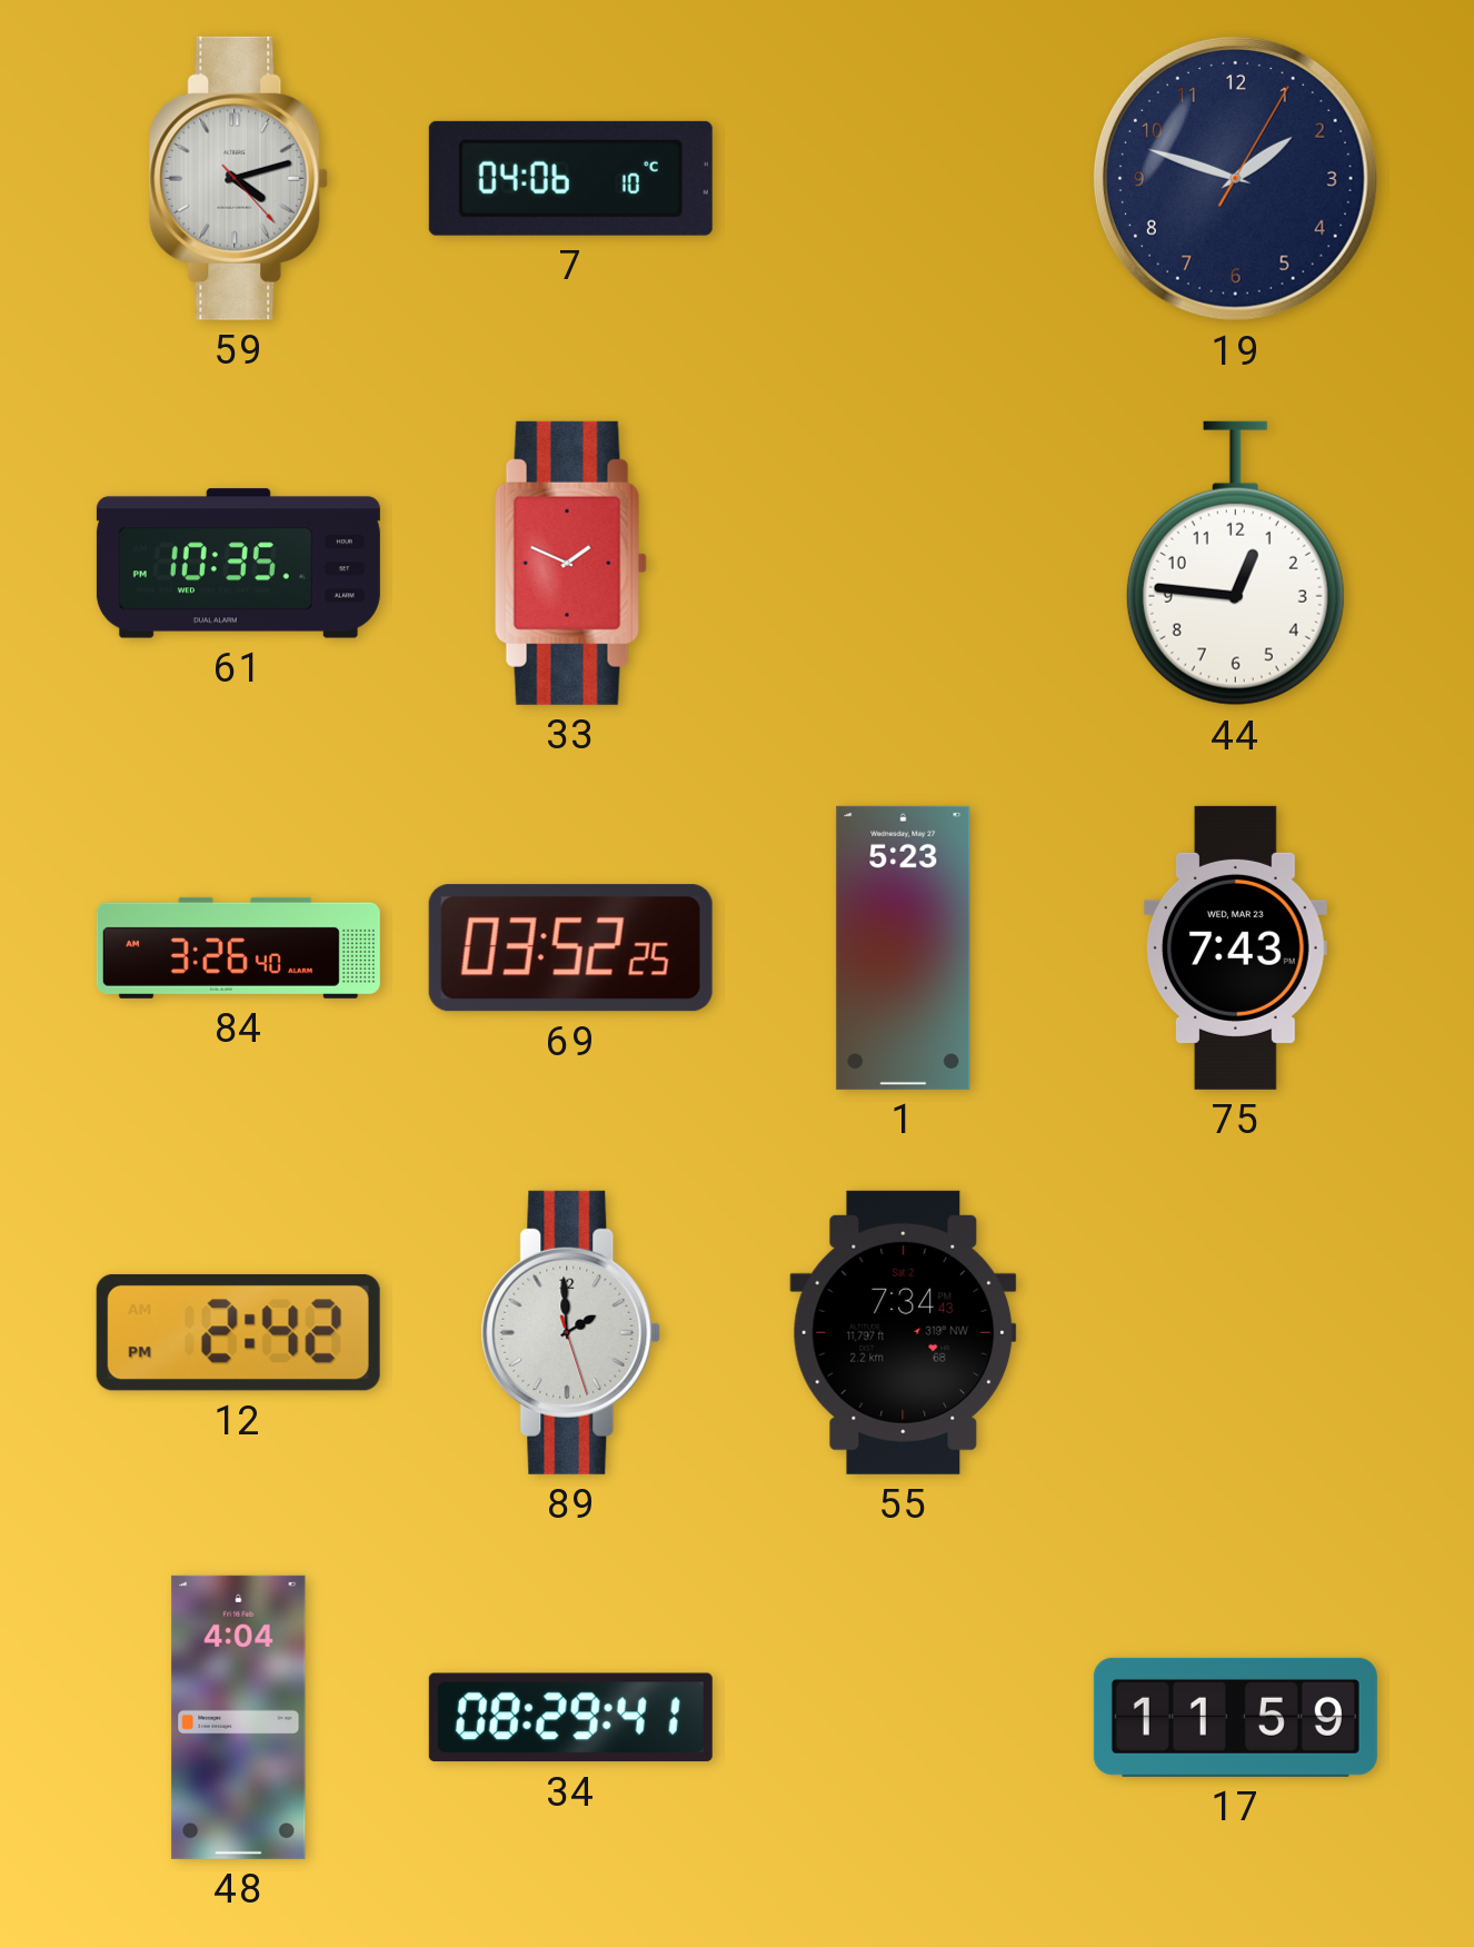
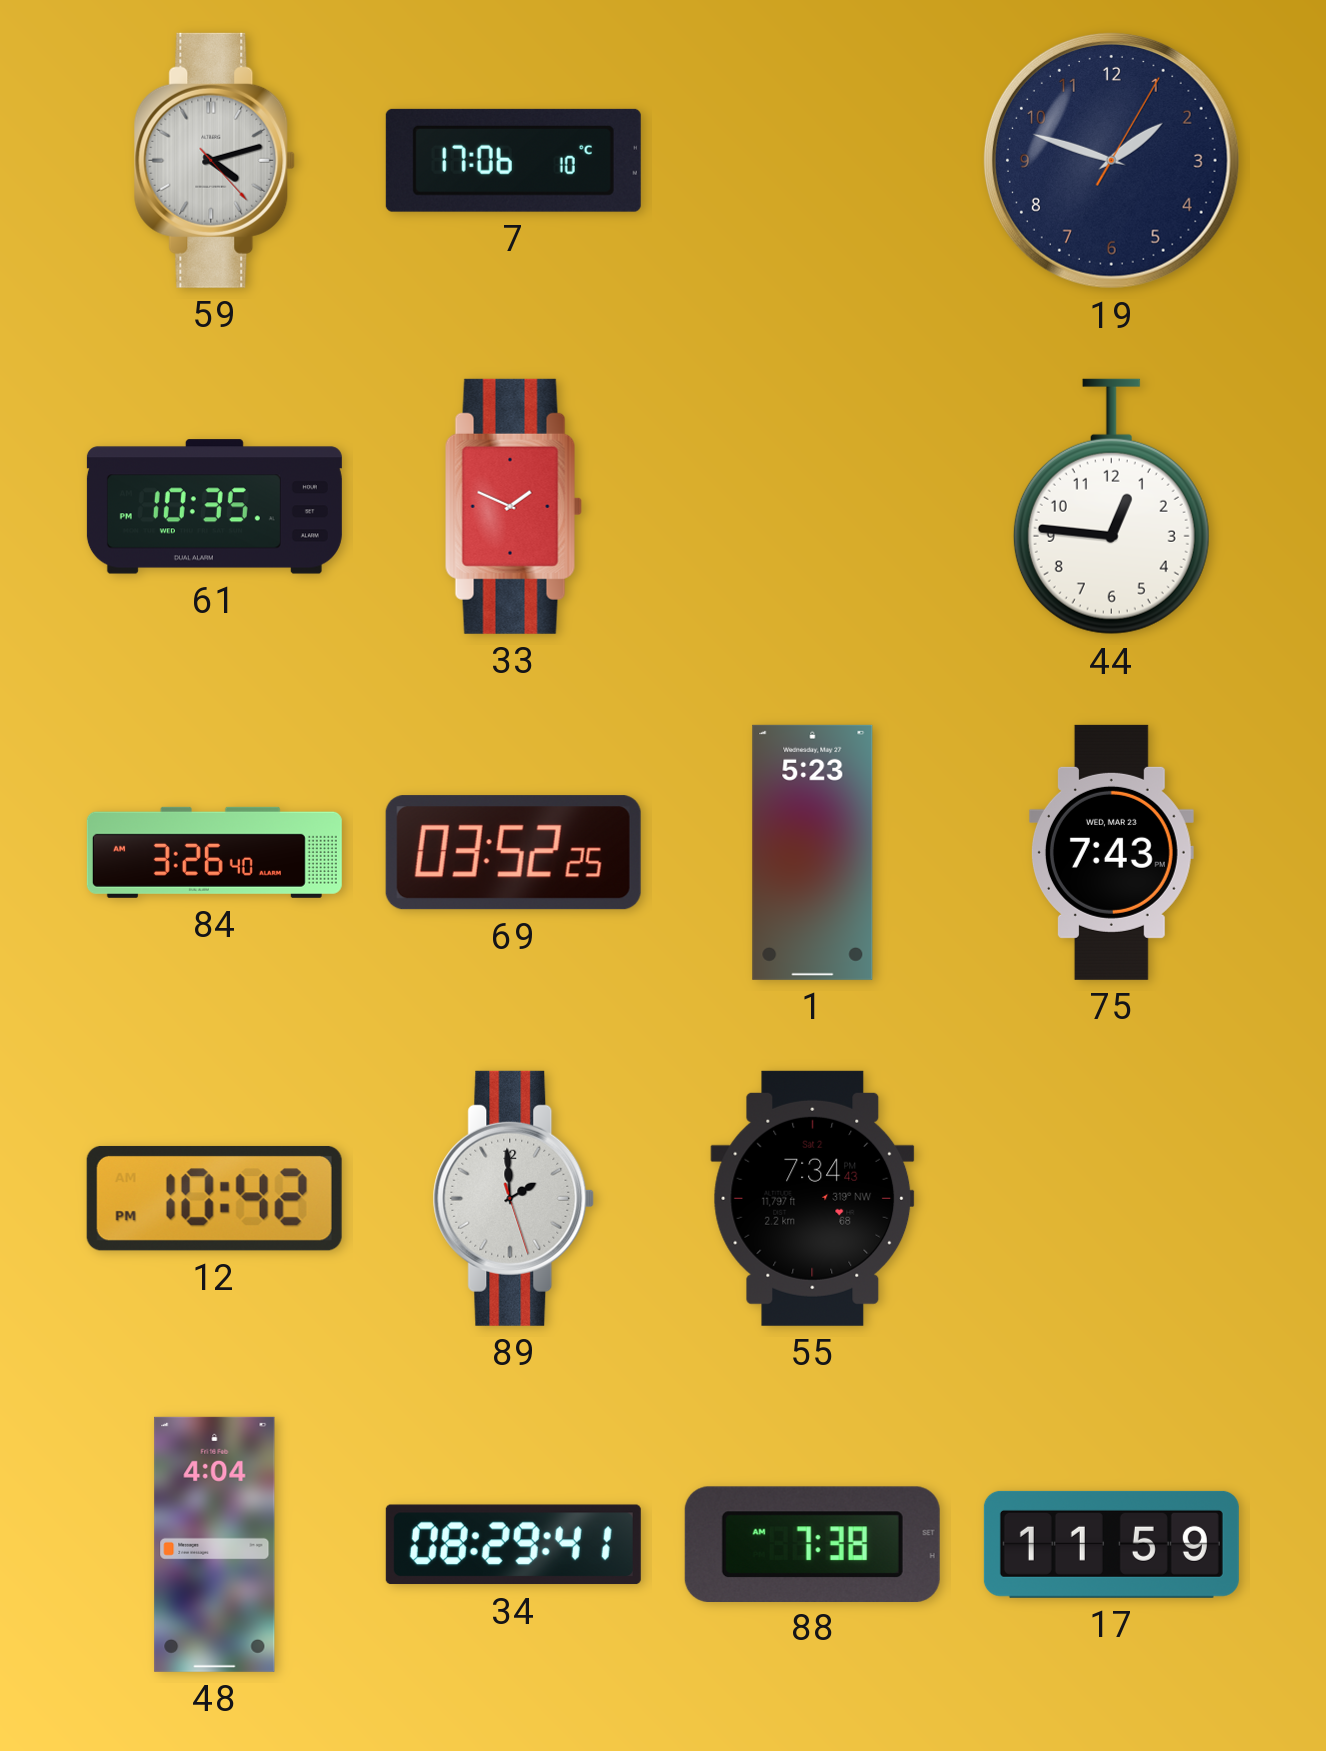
7: 04:06 -> 17:06 (513, 160)
12: 2:42 -> 10:42 (214, 1198)
88: none -> 7:38 (812, 1544)
